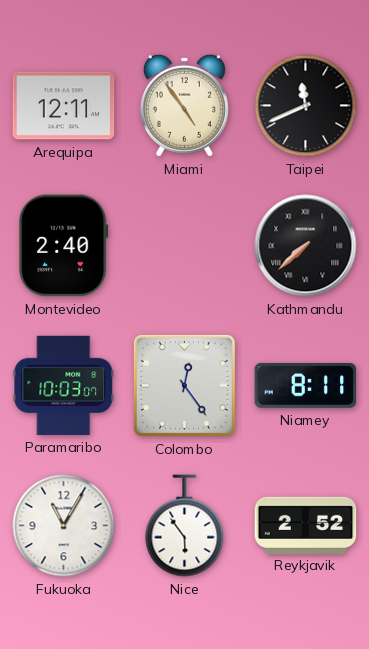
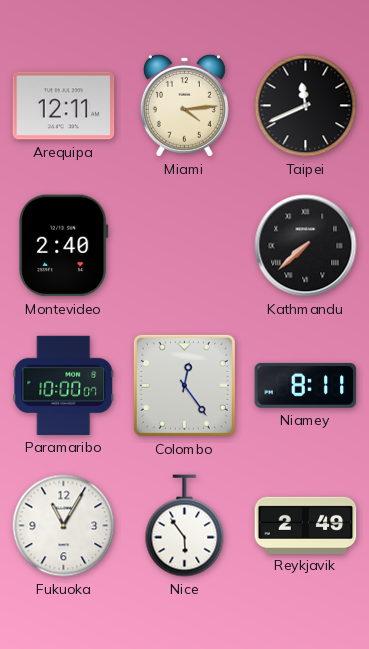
Miami: 4:54 -> 4:14 (184, 105)
Paramaribo: 10:03 -> 10:00 (64, 385)
Reykjavik: 2:52 -> 2:49 (306, 525)
